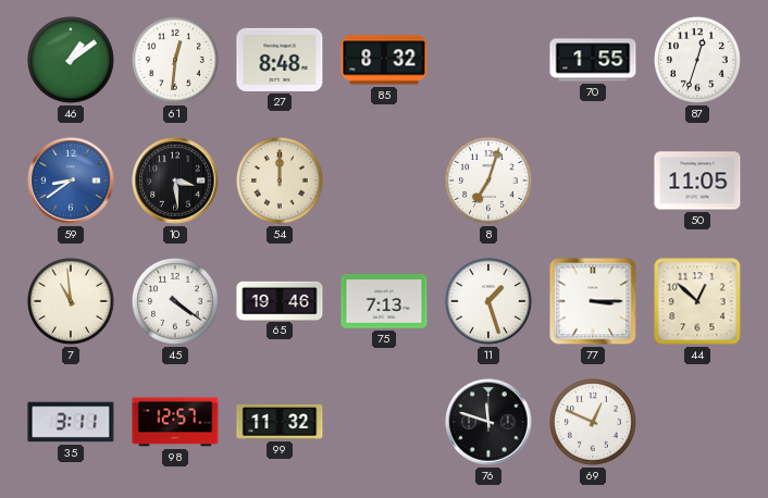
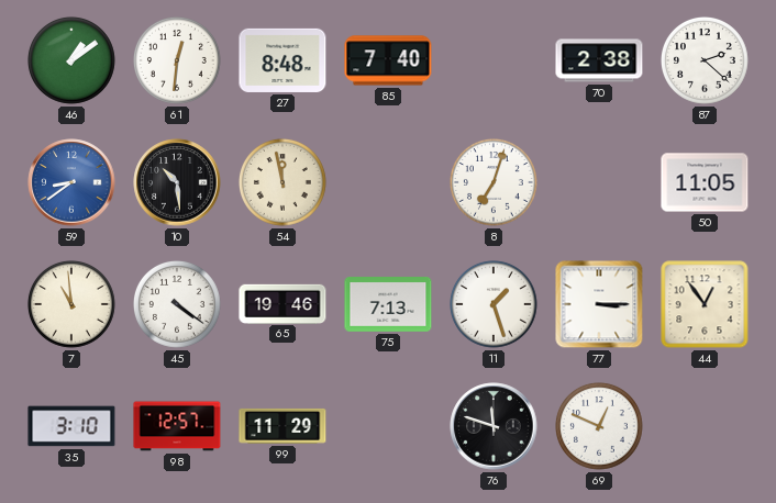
85: 8:32 -> 7:40 (388, 60)
70: 1:55 -> 2:38 (599, 60)
87: 12:33 -> 2:22 (706, 62)
10: 3:29 -> 10:29 (177, 182)
54: 12:00 -> 11:58 (284, 183)
44: 12:52 -> 12:54 (705, 304)
35: 3:11 -> 3:10 (71, 426)
99: 11:32 -> 11:29 (282, 426)
